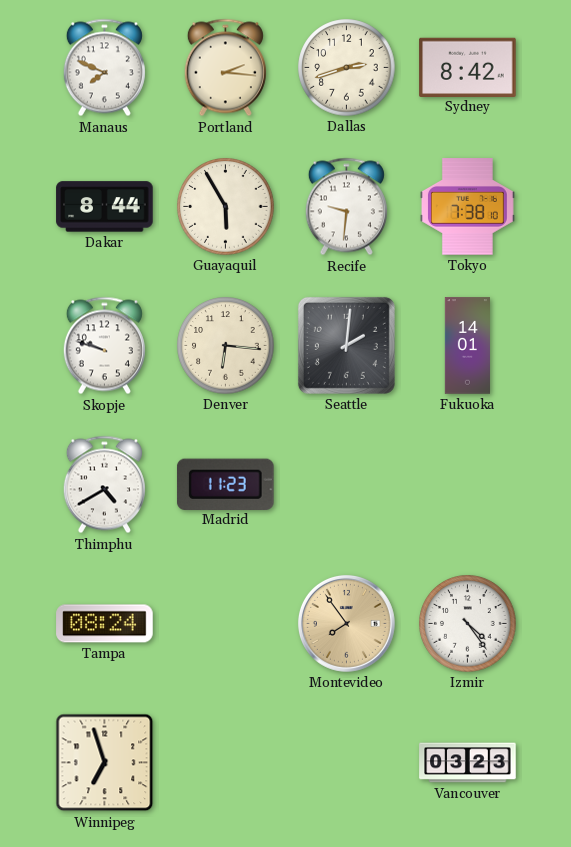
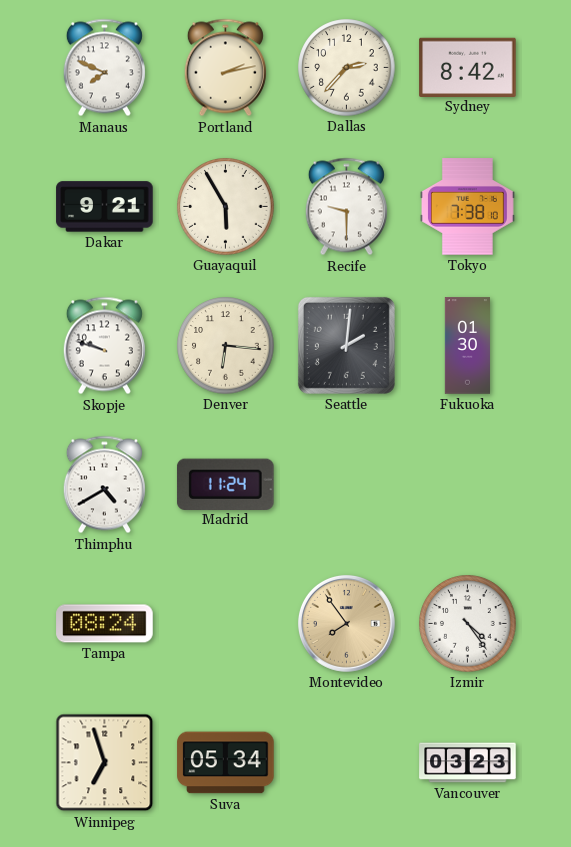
Portland: 2:16 -> 2:13 (225, 68)
Dallas: 2:42 -> 2:37 (347, 68)
Dakar: 8:44 -> 9:21 (105, 207)
Recife: 9:31 -> 9:30 (346, 207)
Fukuoka: 14:01 -> 01:30 (467, 346)
Madrid: 11:23 -> 11:24 (226, 484)
Suva: none -> 05:34 (226, 763)
